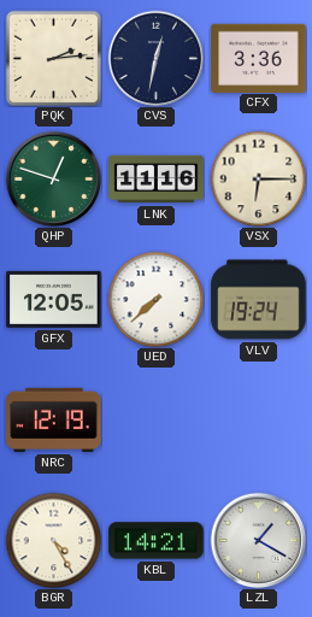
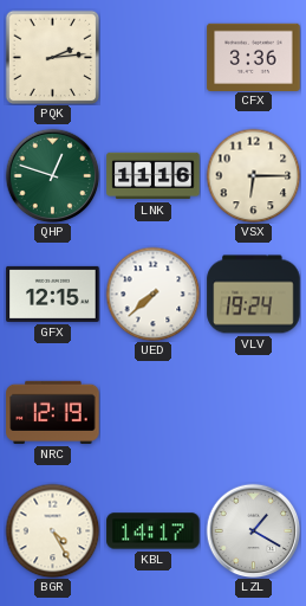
CVS: 12:32 -> none (155, 58)
GFX: 12:05 -> 12:15 (53, 294)
KBL: 14:21 -> 14:17 (154, 531)
